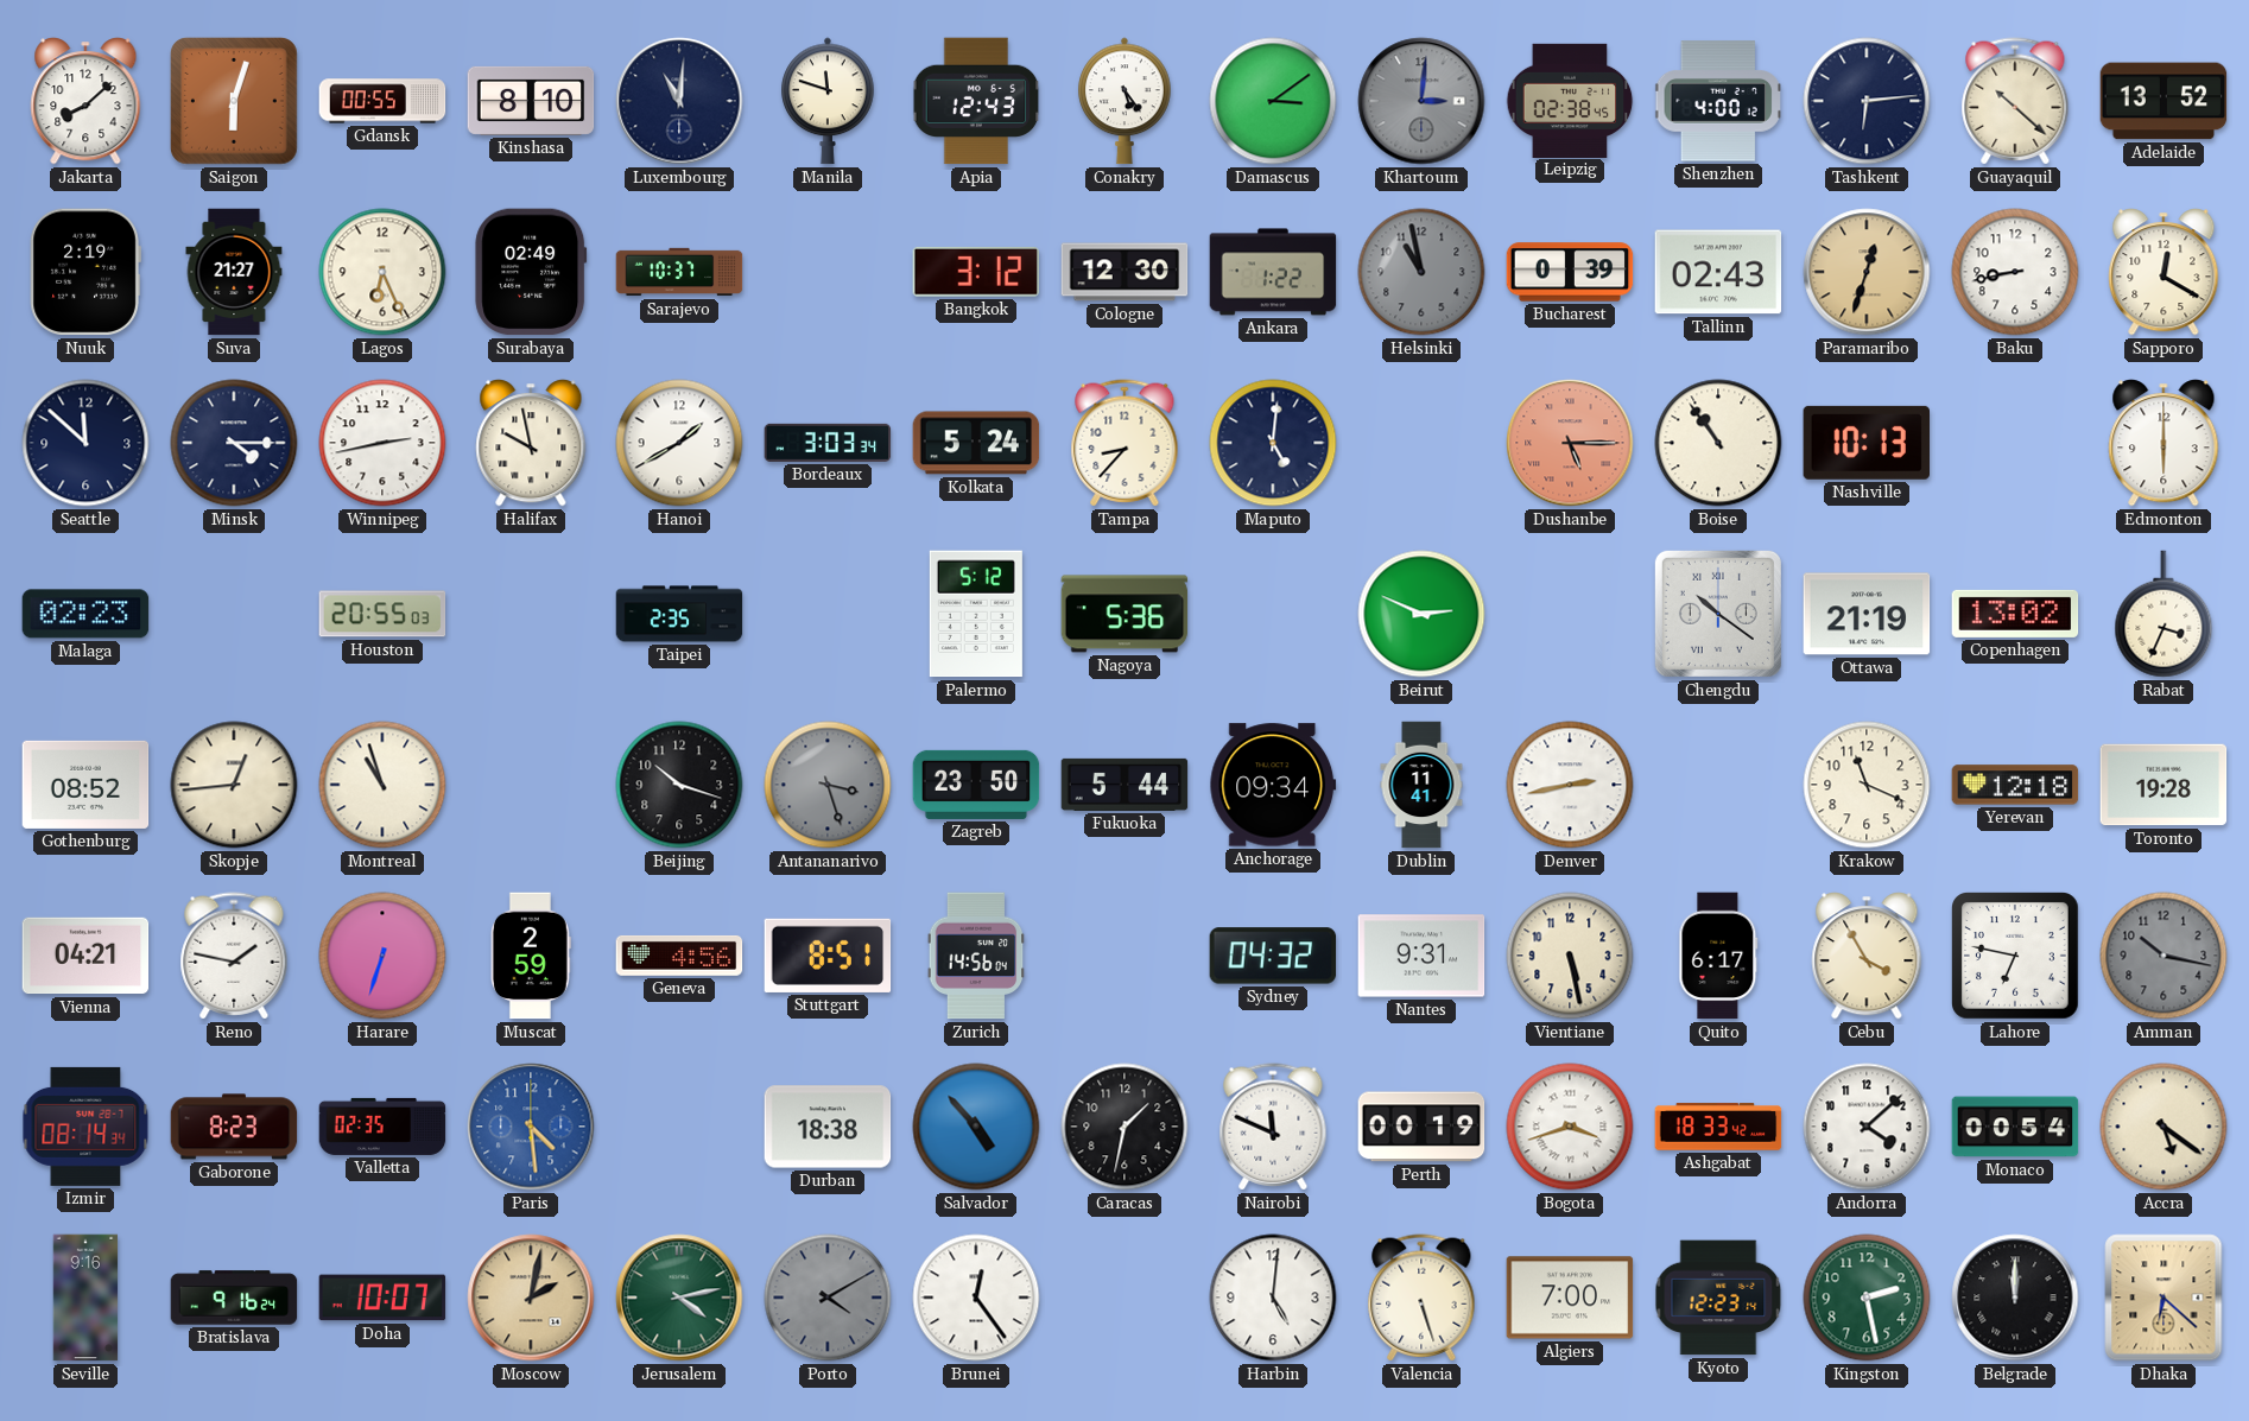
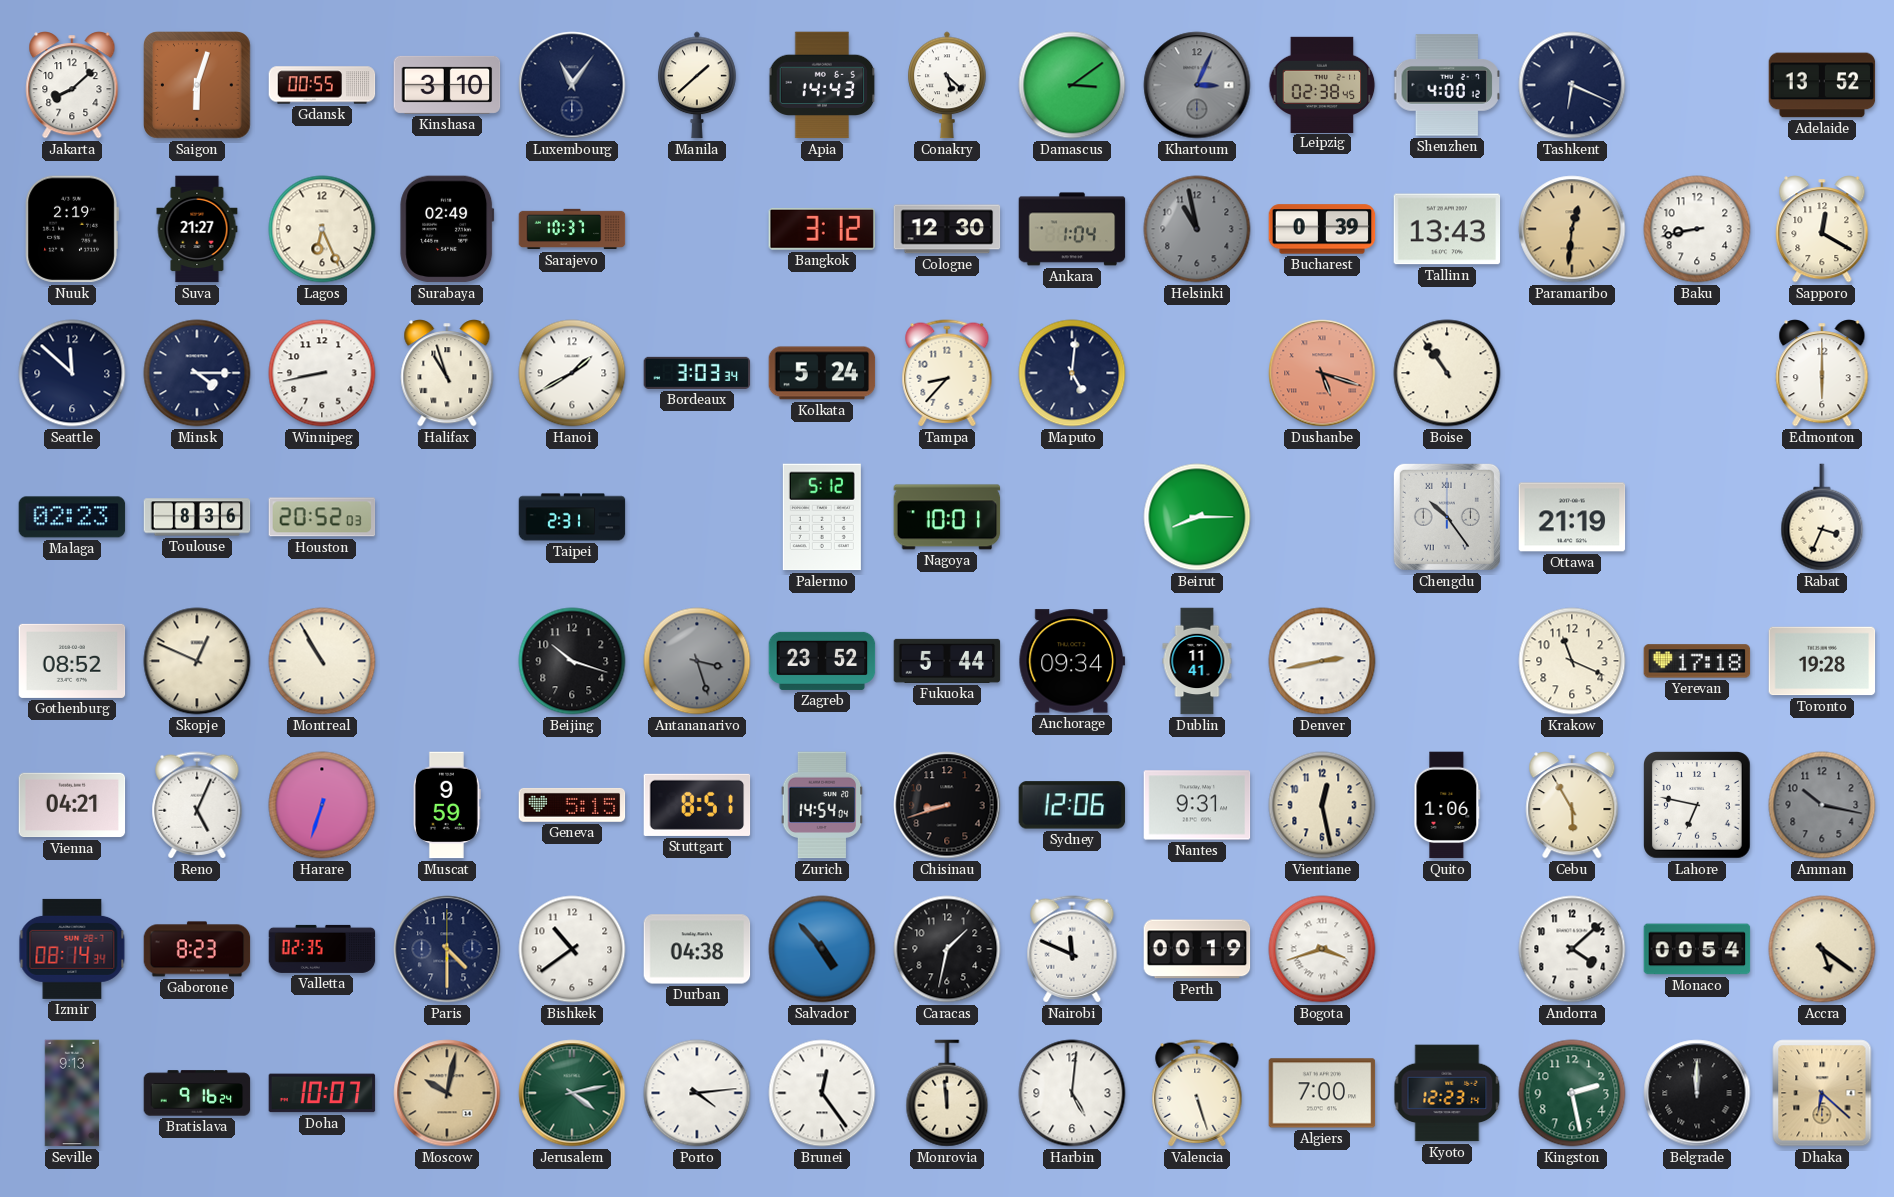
Kinshasa: 8:10 -> 3:10 (447, 85)
Luxembourg: 11:01 -> 11:06 (572, 85)
Manila: 11:48 -> 1:38 (697, 85)
Apia: 12:43 -> 14:43 (822, 85)
Conakry: 5:24 -> 5:22 (947, 85)
Khartoum: 3:01 -> 3:04 (1197, 85)
Tashkent: 6:14 -> 6:19 (1572, 85)
Guayaquil: 10:22 -> none (2015, 101)
Ankara: 1:22 -> 1:04 (1072, 229)
Tallinn: 02:43 -> 13:43 (1447, 229)
Paramaribo: 12:33 -> 12:31 (1572, 229)
Winnipeg: 2:43 -> 8:43 (322, 373)
Halifax: 9:58 -> 10:57 (447, 373)
Dushanbe: 5:15 -> 5:18 (1322, 373)
Nashville: 10:13 -> none (1865, 443)
Toulouse: none -> 8:36 (197, 517)
Houston: 20:55 -> 20:52 (322, 517)
Taipei: 2:35 -> 2:31 (572, 517)
Nagoya: 5:36 -> 10:01 (947, 517)
Beirut: 2:49 -> 8:15 (1197, 517)
Chengdu: 10:21 -> 10:24 (1447, 517)
Copenhagen: 13:02 -> none (2015, 614)
Skopje: 12:44 -> 12:49 (197, 661)
Montreal: 10:57 -> 10:55 (322, 661)
Zagreb: 23:50 -> 23:52 (822, 661)
Yerevan: 12:18 -> 17:18 (1697, 661)
Reno: 1:47 -> 5:04 (197, 805)
Muscat: 2:59 -> 9:59 (447, 805)
Geneva: 4:56 -> 5:15 (572, 805)
Zurich: 14:56 -> 14:54 (822, 805)
Chisinau: none -> 8:42 (947, 805)
Sydney: 04:32 -> 12:06 (1072, 805)
Vientiane: 5:28 -> 12:28 (1322, 805)
Quito: 6:17 -> 1:06 (1447, 805)
Cebu: 3:55 -> 5:55 (1572, 805)
Paris: 4:29 -> 4:30 (447, 949)
Paris dial: blue -> navy (447, 949)
Bishkek: none -> 10:39 (572, 949)
Durban: 18:38 -> 04:38 (697, 949)
Ashgabat: 18:33 -> none (1718, 1127)
Seville: 9:16 -> 9:13 (72, 1093)
Moscow: 2:02 -> 10:02 (447, 1093)
Porto: 4:10 -> 4:14 (697, 1093)
Porto dial: grey -> white (697, 1093)
Monrovia: none -> 11:59 (947, 1093)
